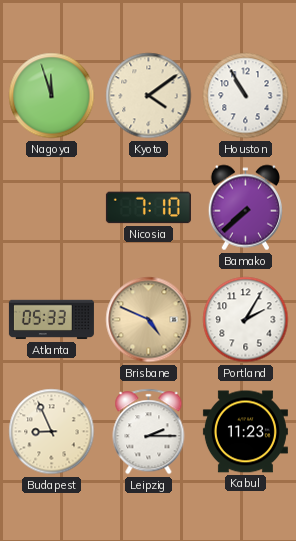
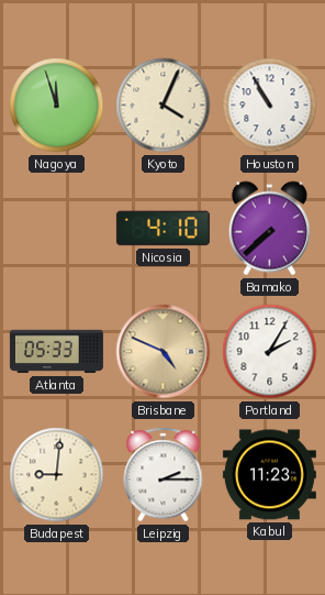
Kyoto: 4:09 -> 4:04 (164, 106)
Nicosia: 7:10 -> 4:10 (162, 229)
Budapest: 8:56 -> 9:01 (57, 475)
